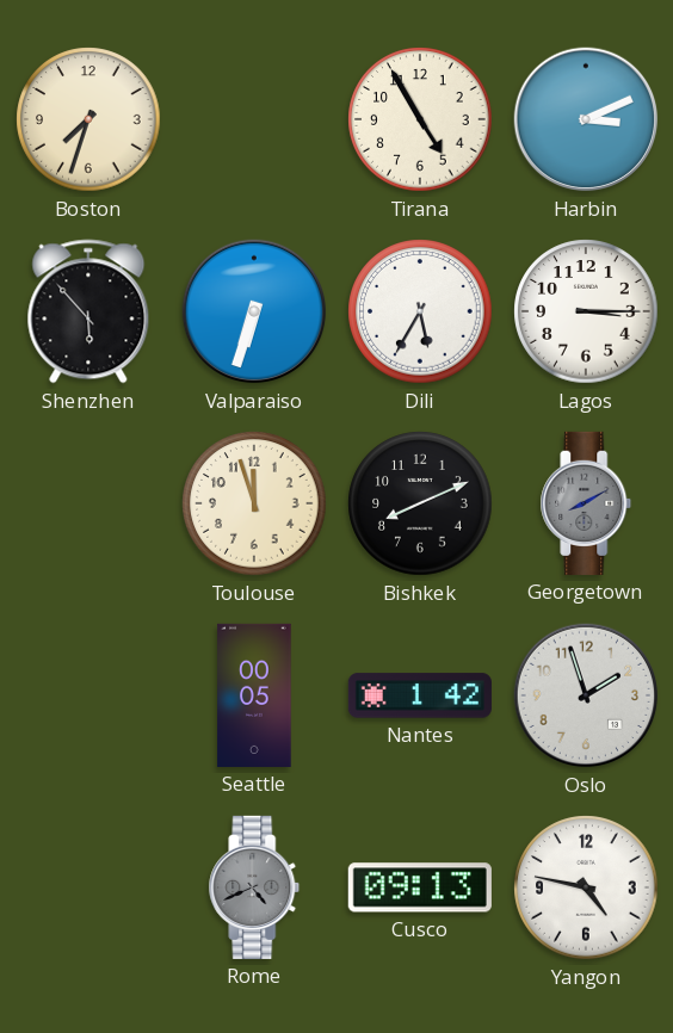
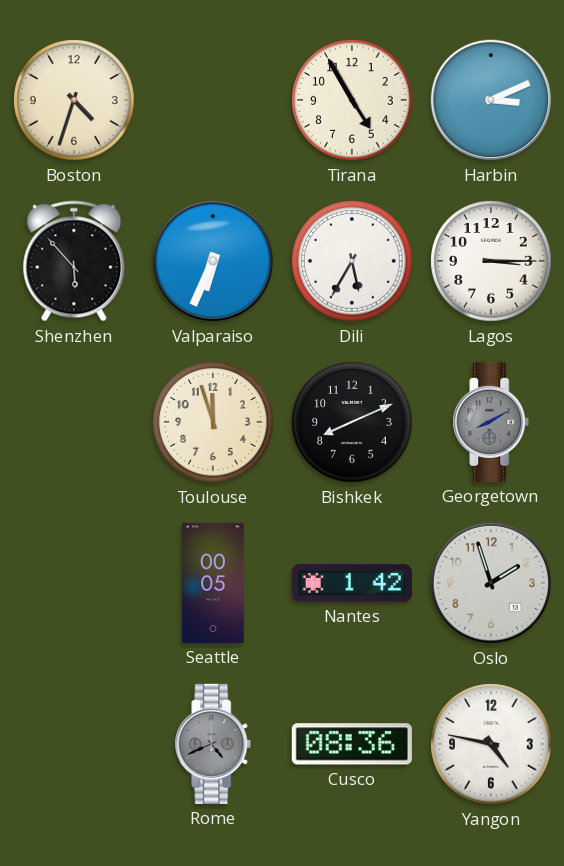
Boston: 7:33 -> 4:33 (74, 100)
Valparaiso: 6:33 -> 6:34 (213, 261)
Cusco: 09:13 -> 08:36 (352, 744)
